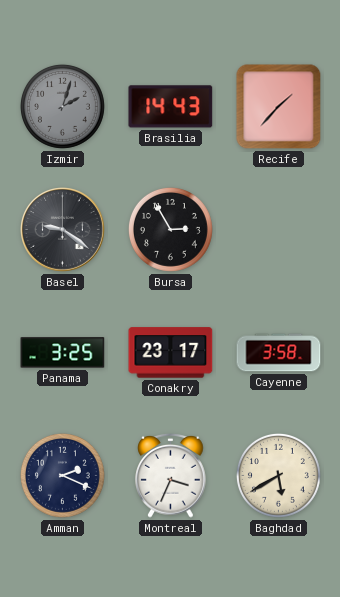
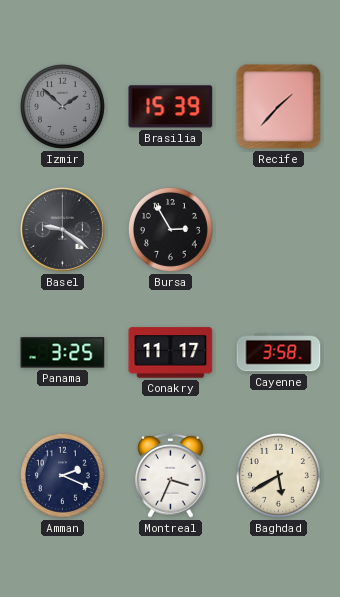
Izmir: 2:03 -> 1:52 (62, 106)
Brasilia: 14:43 -> 15:39 (171, 107)
Conakry: 23:17 -> 11:17 (171, 353)
